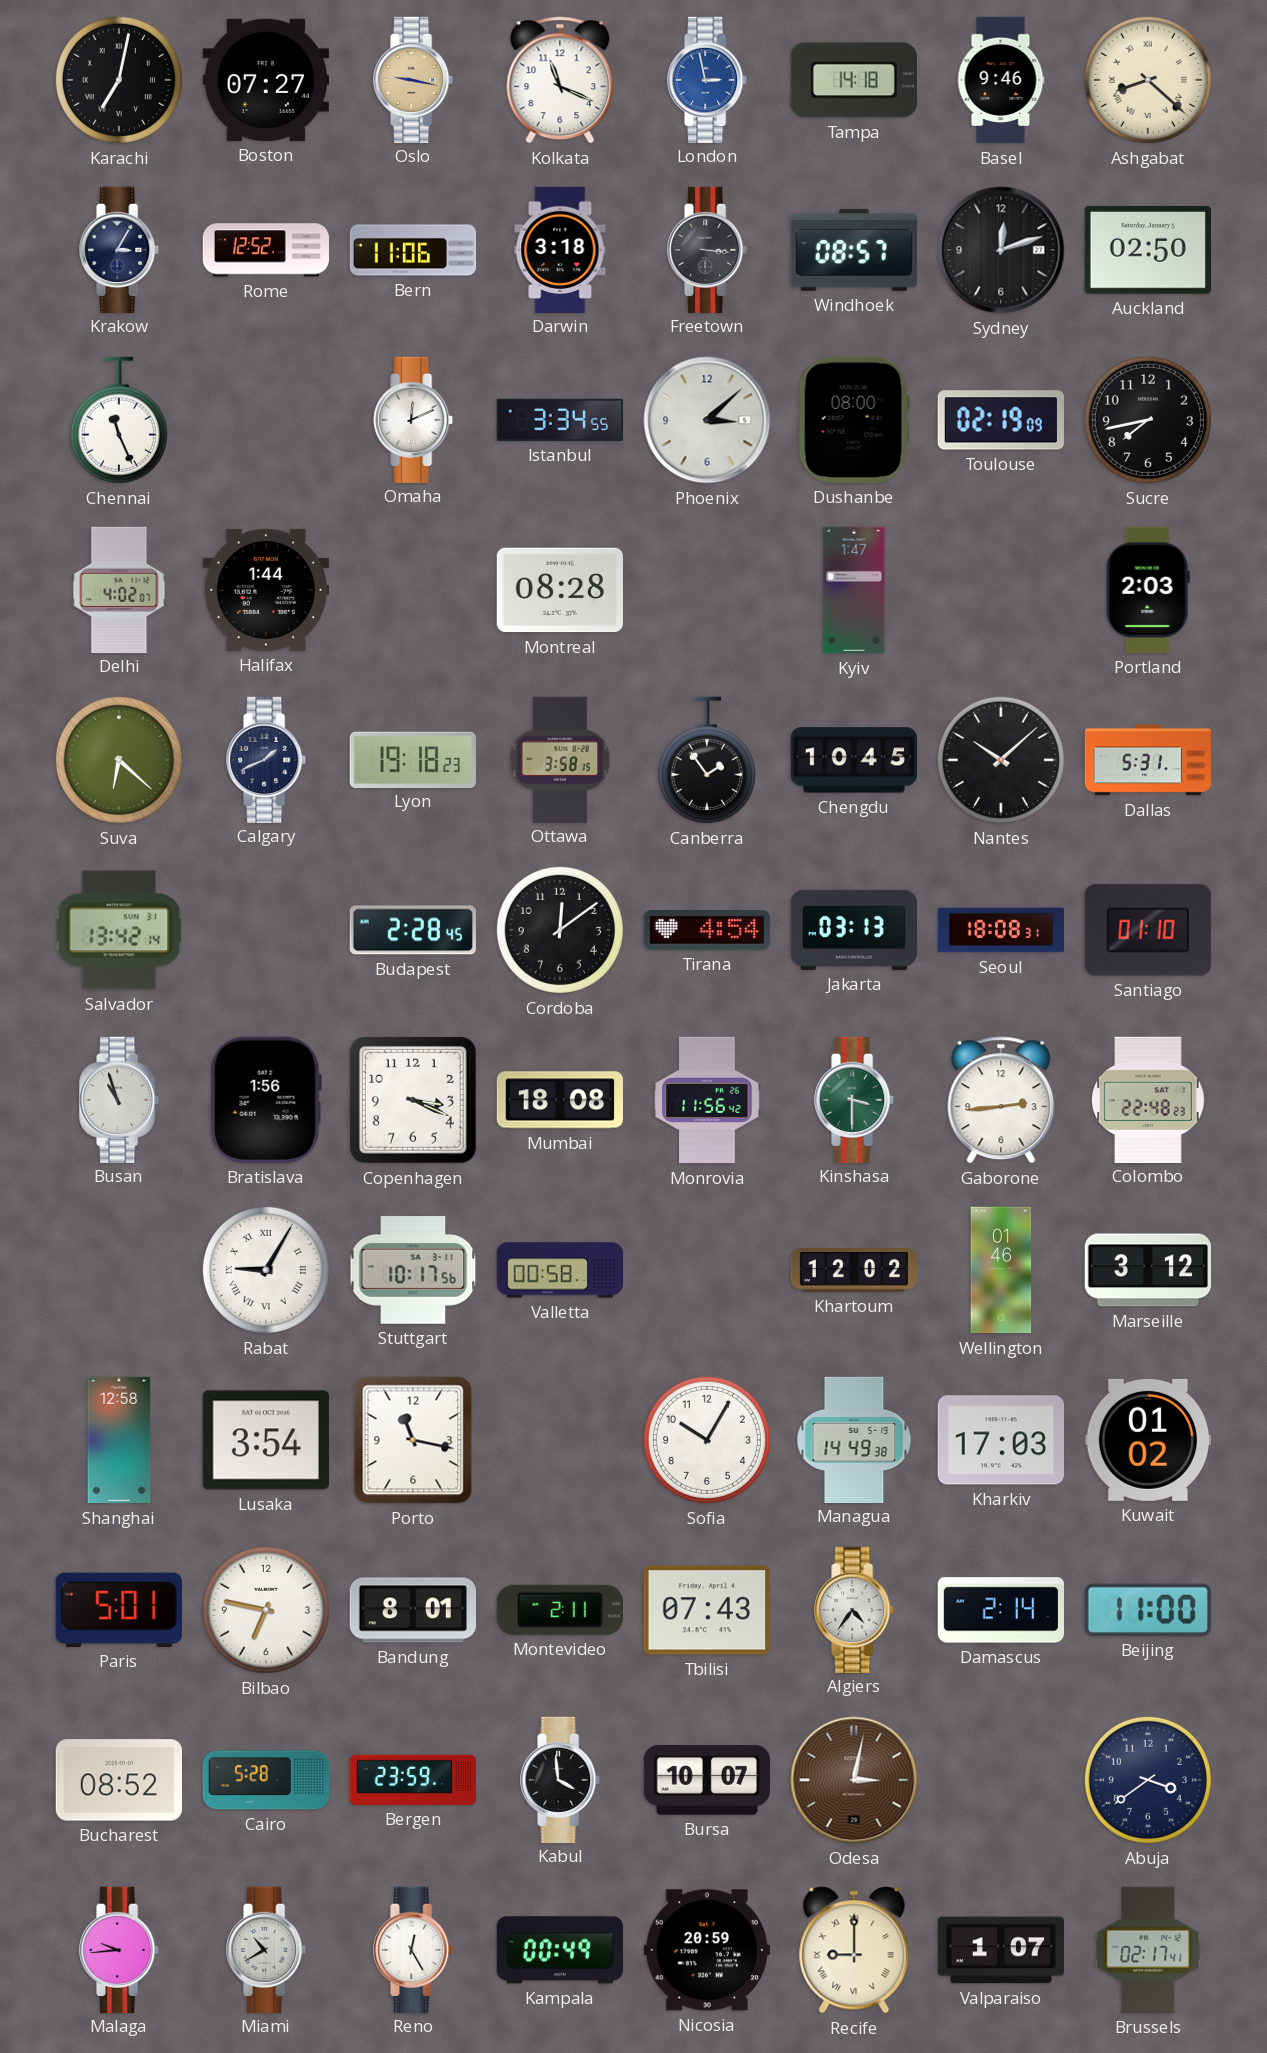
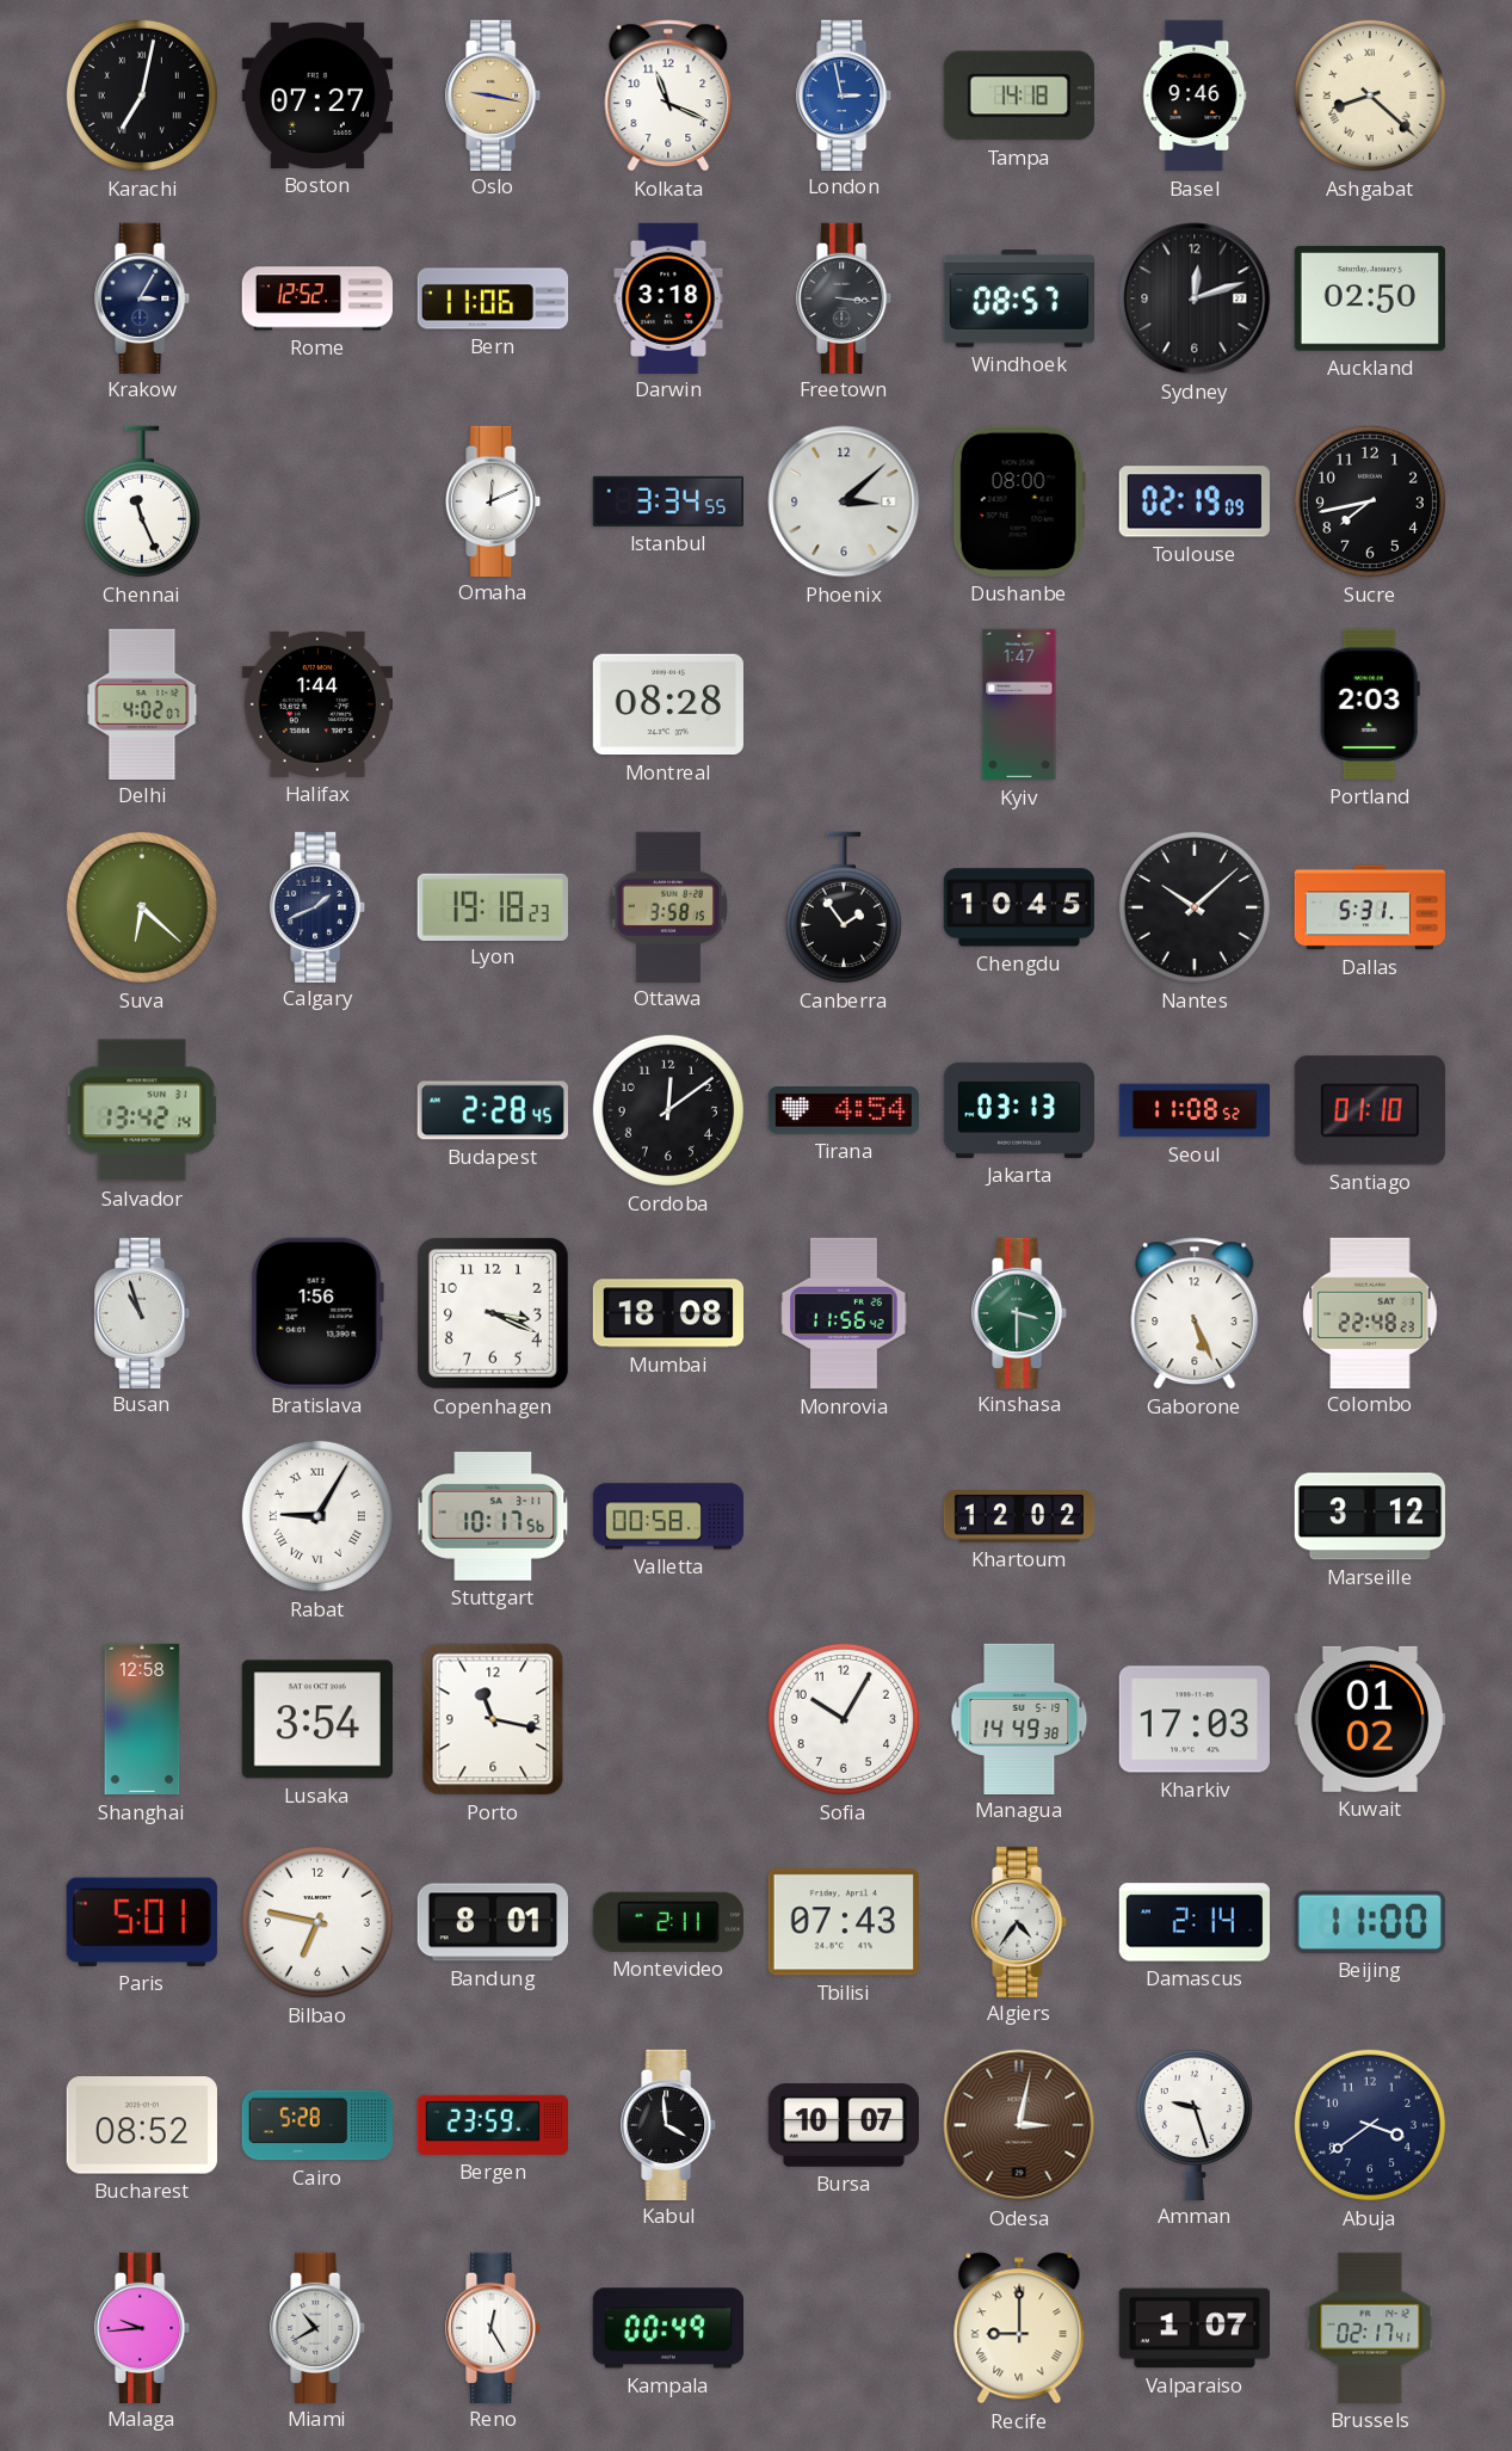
Seoul: 18:08 -> 11:08 (1195, 1110)
Gaborone: 2:44 -> 5:26 (1195, 1313)
Wellington: 01:46 -> none (1001, 1270)
Amman: none -> 9:27 (1195, 2124)
Nicosia: 20:59 -> none (707, 1950)
